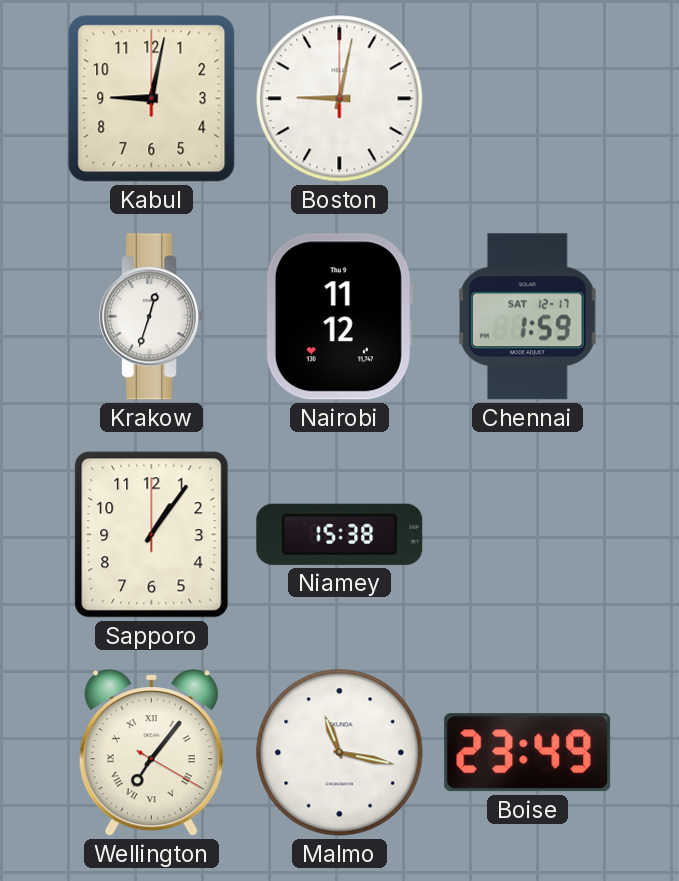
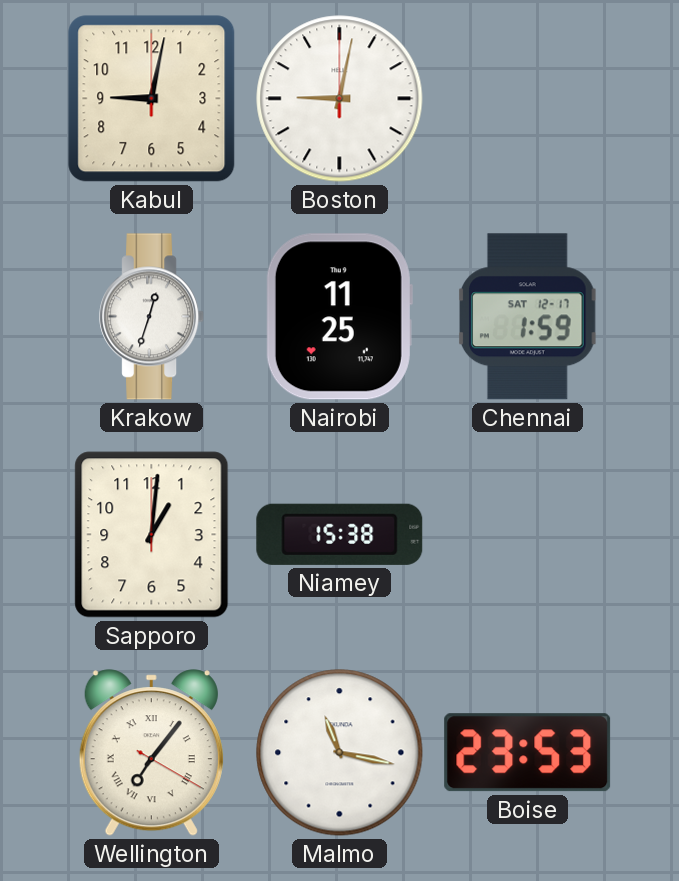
Nairobi: 11:12 -> 11:25 (339, 317)
Sapporo: 1:06 -> 1:01 (152, 535)
Boise: 23:49 -> 23:53 (528, 753)
